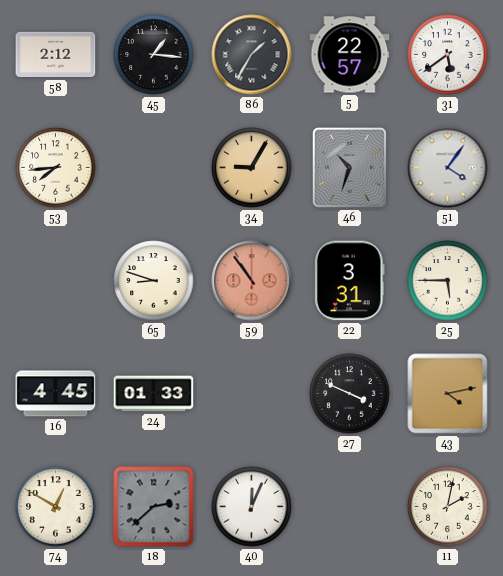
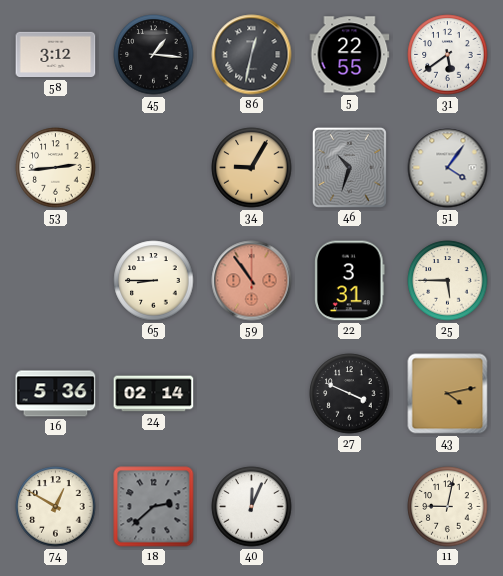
58: 2:12 -> 3:12 (56, 55)
86: 1:35 -> 12:32 (252, 55)
5: 22:57 -> 22:55 (350, 55)
53: 7:44 -> 2:44 (56, 168)
65: 8:48 -> 8:45 (154, 281)
16: 4:45 -> 5:36 (56, 394)
24: 01:33 -> 02:14 (154, 394)
11: 2:02 -> 9:02 (448, 507)
